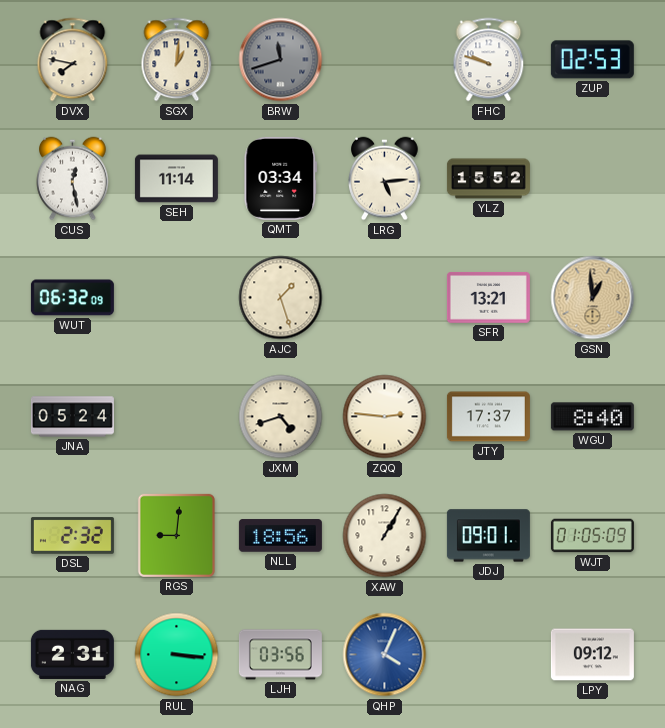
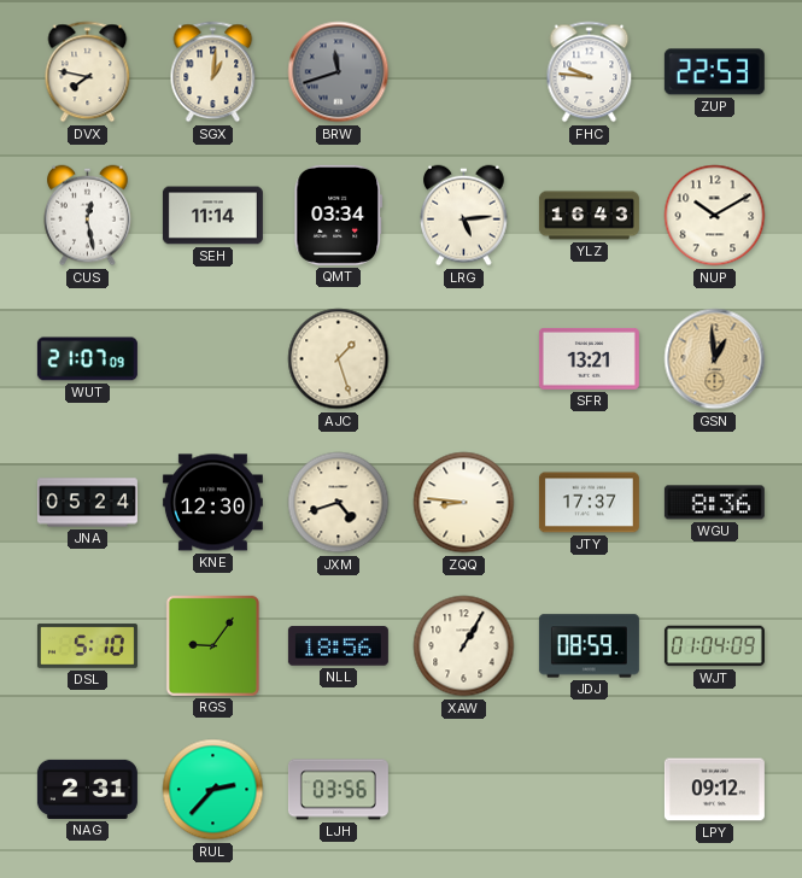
FHC: 9:48 -> 9:46 (590, 72)
ZUP: 02:53 -> 22:53 (714, 72)
YLZ: 15:52 -> 16:43 (589, 216)
NUP: none -> 10:10 (715, 216)
WUT: 06:32 -> 21:07 (87, 359)
KNE: none -> 12:30 (212, 503)
ZQQ: 2:46 -> 8:46 (464, 503)
WGU: 8:40 -> 8:36 (714, 503)
DSL: 2:32 -> 5:10 (87, 646)
RGS: 9:01 -> 9:06 (212, 645)
JDJ: 09:01 -> 08:59 (589, 646)
WJT: 01:05 -> 01:04 (714, 646)
RUL: 3:16 -> 2:37 (213, 790)
QHP: 4:04 -> none (385, 655)
